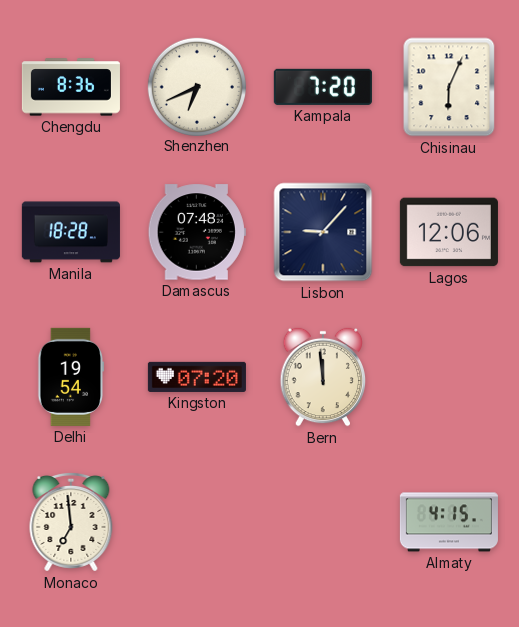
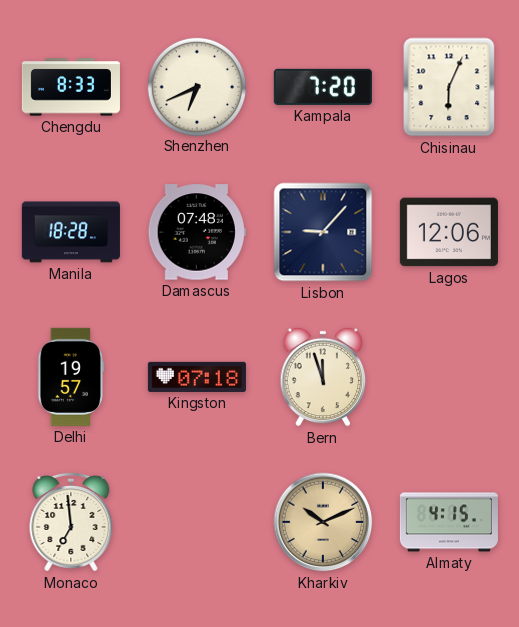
Chengdu: 8:36 -> 8:33 (71, 87)
Delhi: 19:54 -> 19:57 (71, 377)
Kingston: 07:20 -> 07:18 (197, 377)
Bern: 11:59 -> 11:57 (323, 377)
Kharkiv: none -> 10:11 (323, 522)
